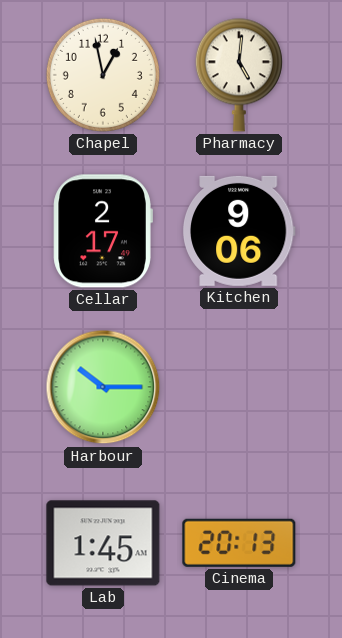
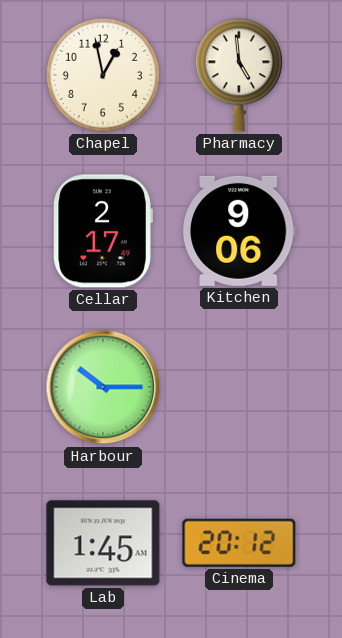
Pharmacy: 5:01 -> 4:59 (239, 75)
Cinema: 20:13 -> 20:12 (239, 543)
